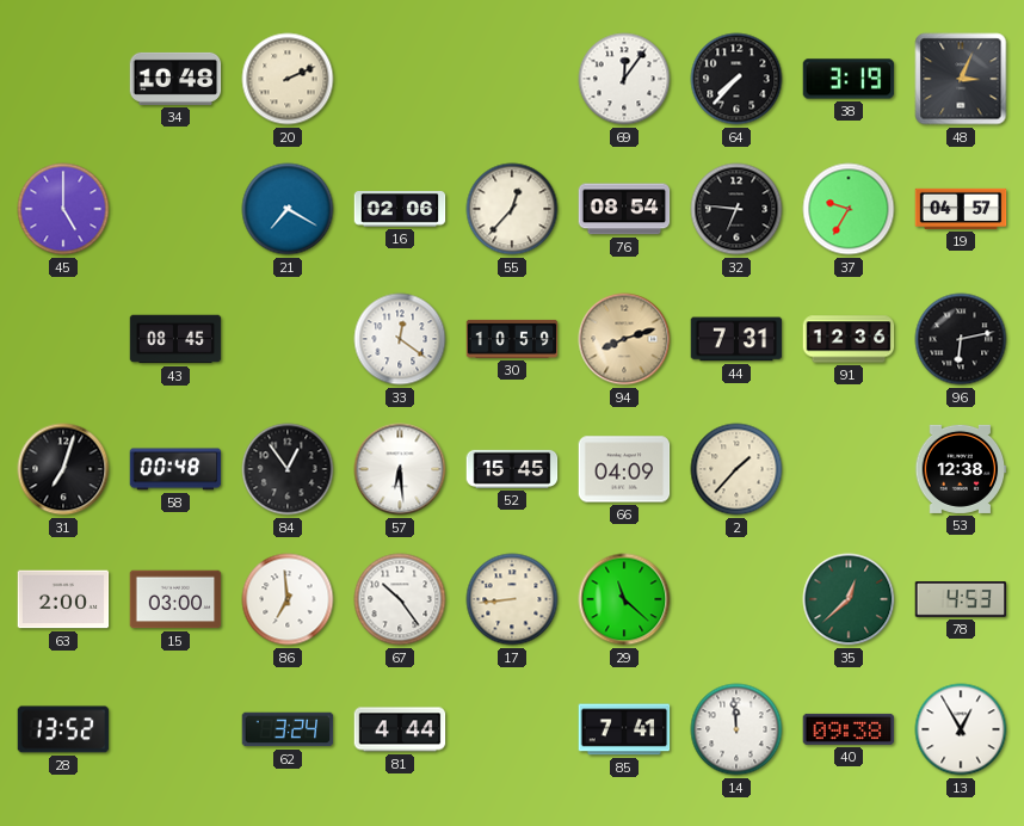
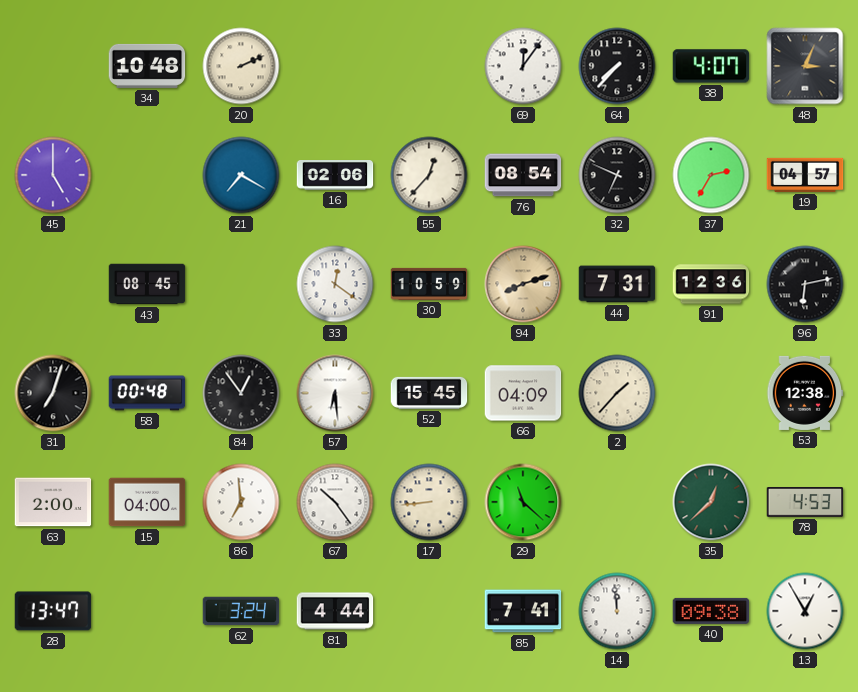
38: 3:19 -> 4:07 (711, 66)
32: 6:46 -> 6:49 (617, 175)
37: 9:35 -> 2:35 (711, 175)
15: 03:00 -> 04:00 (147, 502)
28: 13:52 -> 13:47 (53, 611)
